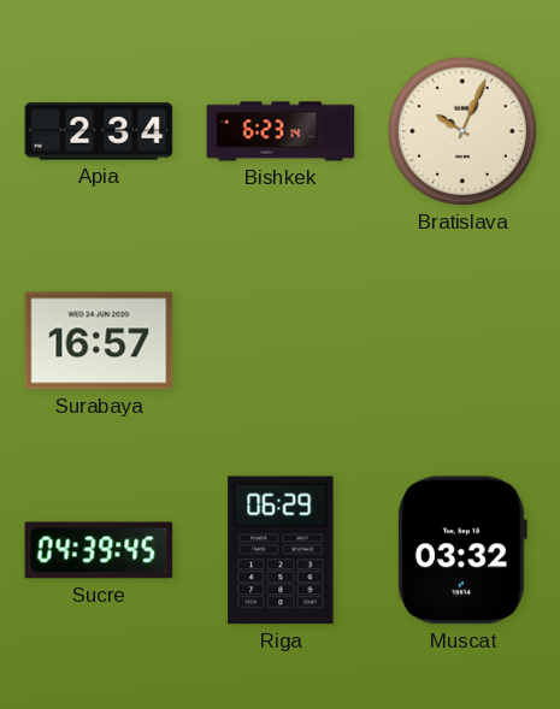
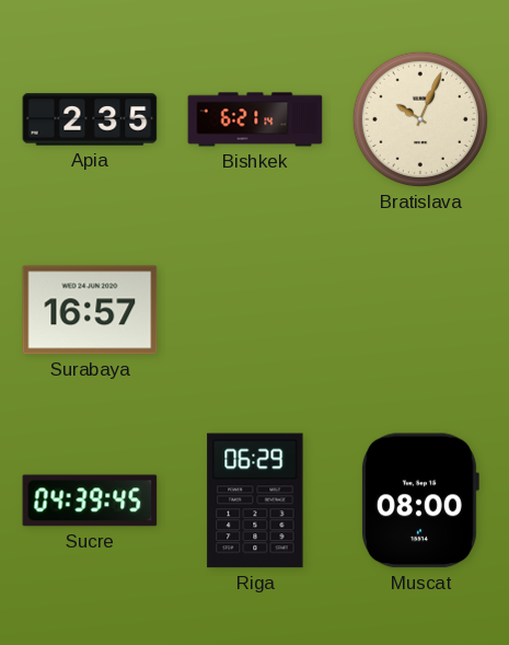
Apia: 2:34 -> 2:35 (90, 119)
Bishkek: 6:23 -> 6:21 (255, 119)
Muscat: 03:32 -> 08:00 (419, 500)
